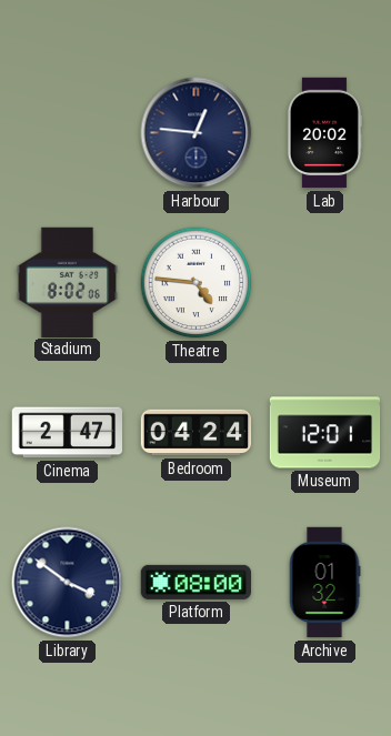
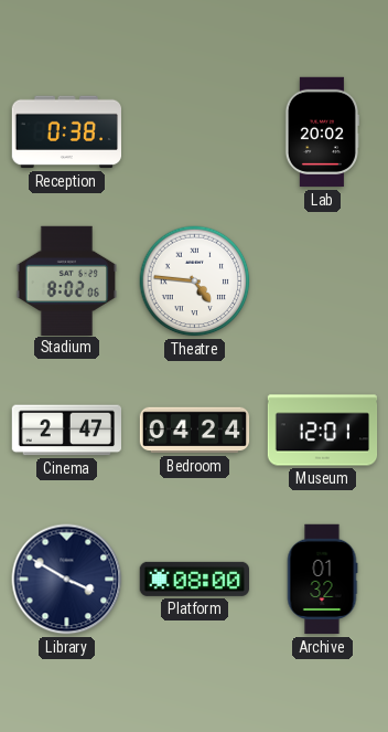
Reception: none -> 0:38 (66, 132)
Harbour: 12:46 -> none (197, 133)
Library: 3:51 -> 3:50 (67, 580)
